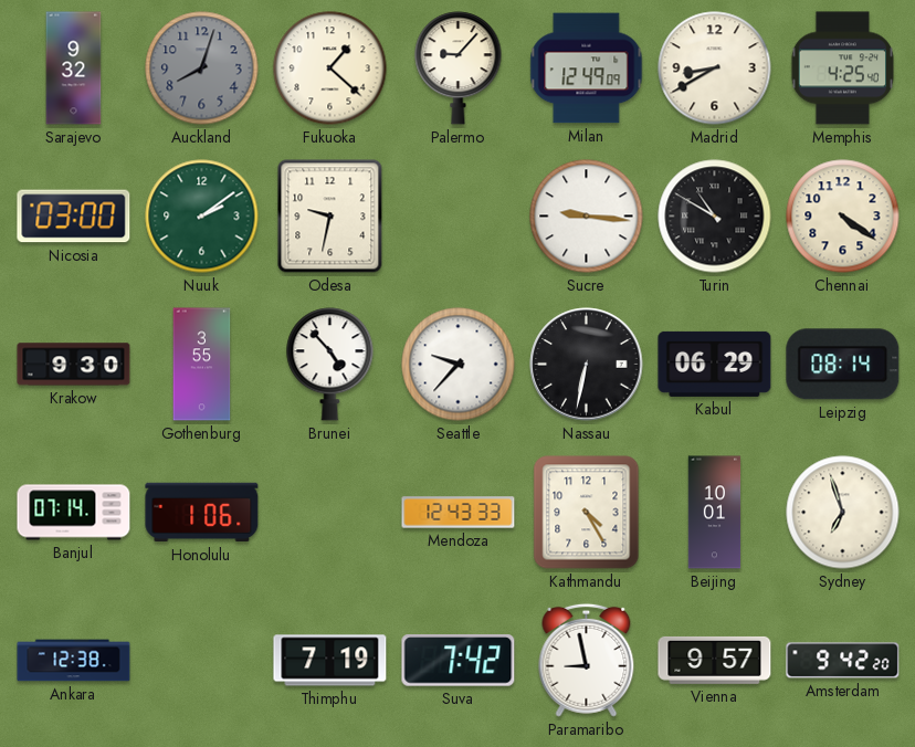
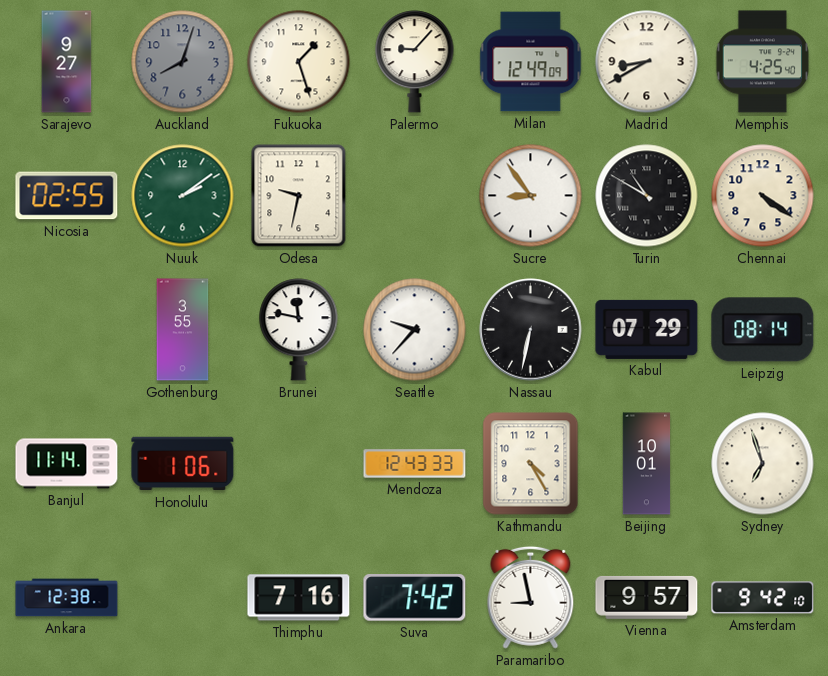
Sarajevo: 9:32 -> 9:27 (67, 62)
Fukuoka: 1:22 -> 1:27 (299, 62)
Nicosia: 03:00 -> 02:55 (67, 196)
Sucre: 9:16 -> 8:54 (531, 196)
Krakow: 9:30 -> none (74, 365)
Brunei: 4:53 -> 11:47 (299, 330)
Kabul: 06:29 -> 07:29 (647, 329)
Banjul: 07:14 -> 11:14 (67, 464)
Thimphu: 7:19 -> 7:16 (299, 598)
Amsterdam: 9:42:20 -> 9:42:10 (763, 598)
